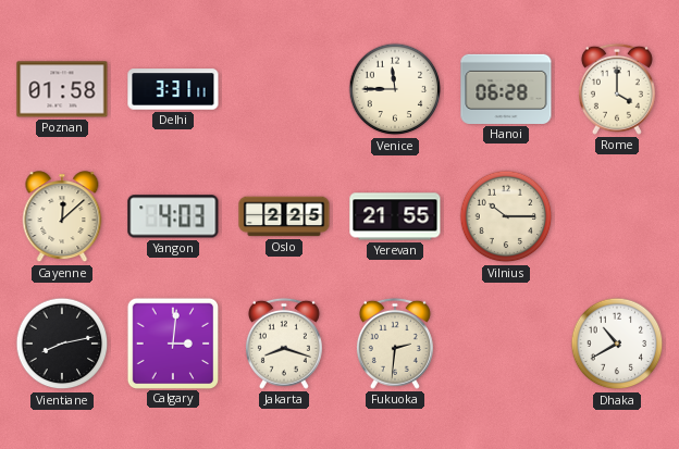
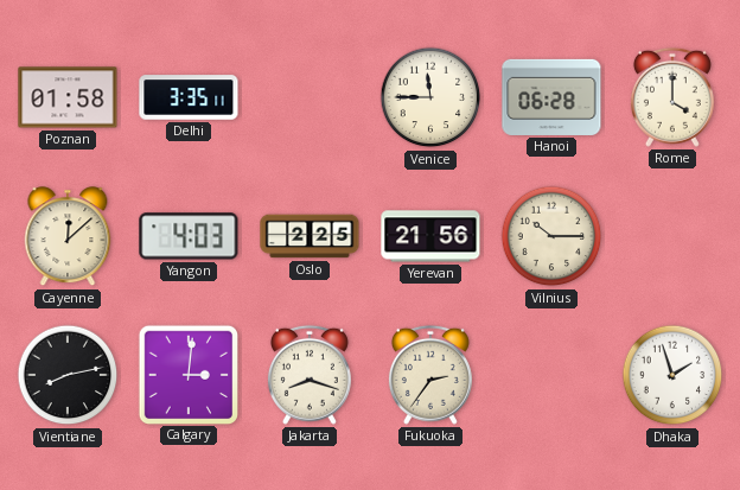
Delhi: 3:31 -> 3:35 (189, 97)
Yerevan: 21:55 -> 21:56 (430, 236)
Fukuoka: 2:31 -> 2:36 (430, 375)
Dhaka: 10:40 -> 1:57 (672, 375)
